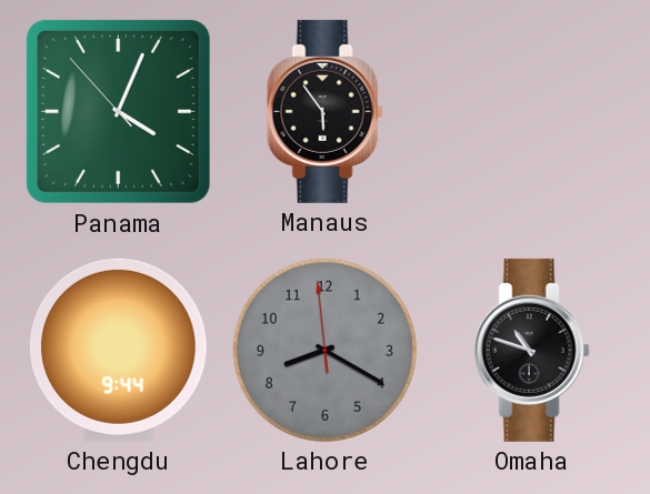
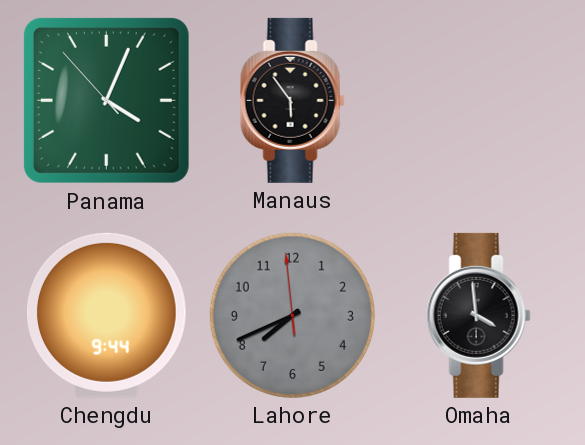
Lahore: 8:19 -> 7:40 (292, 315)
Omaha: 10:48 -> 3:59 (478, 315)
